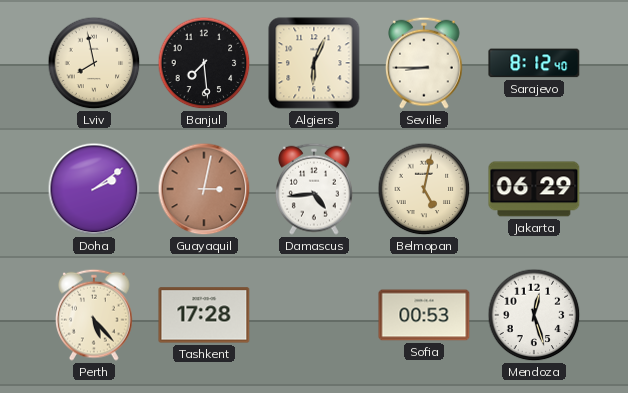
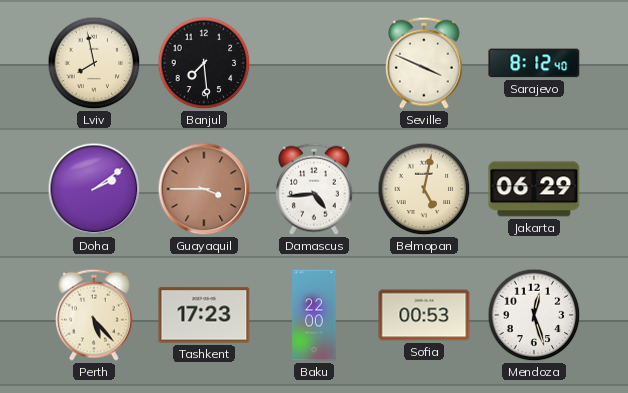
Algiers: 6:04 -> none (314, 63)
Seville: 8:45 -> 3:49 (425, 63)
Guayaquil: 3:02 -> 3:45 (204, 189)
Tashkent: 17:28 -> 17:23 (204, 315)
Baku: none -> 22:00 (314, 315)
